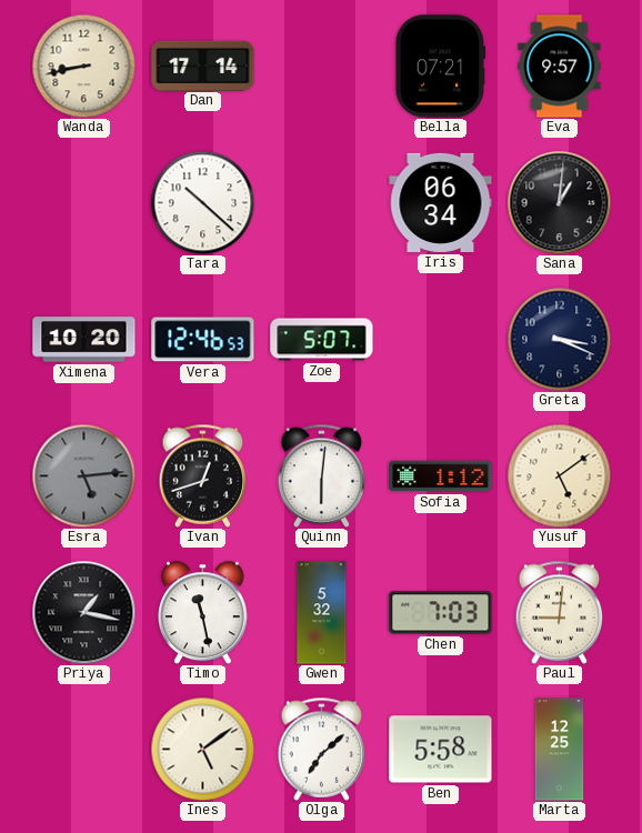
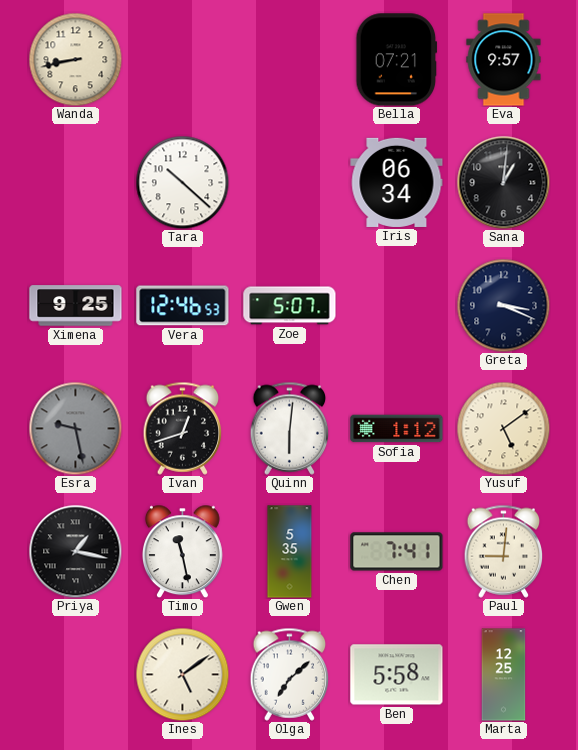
Dan: 17:14 -> none (203, 66)
Ximena: 10:20 -> 9:25 (76, 306)
Esra: 5:14 -> 9:28 (75, 428)
Gwen: 5:32 -> 5:35 (290, 552)
Chen: 7:03 -> 7:41 (397, 552)
